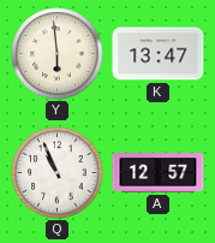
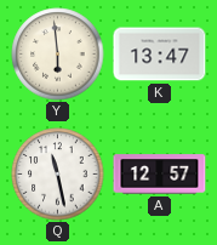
Q: 10:56 -> 11:28 (58, 175)
